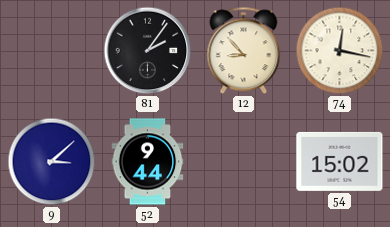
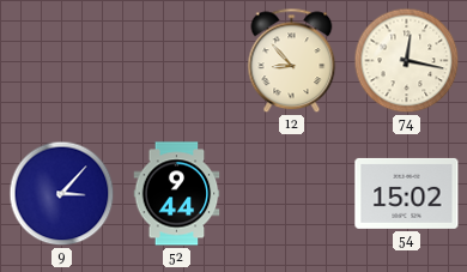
81: 2:06 -> none (148, 51)
9: 3:08 -> 3:07 (62, 194)
